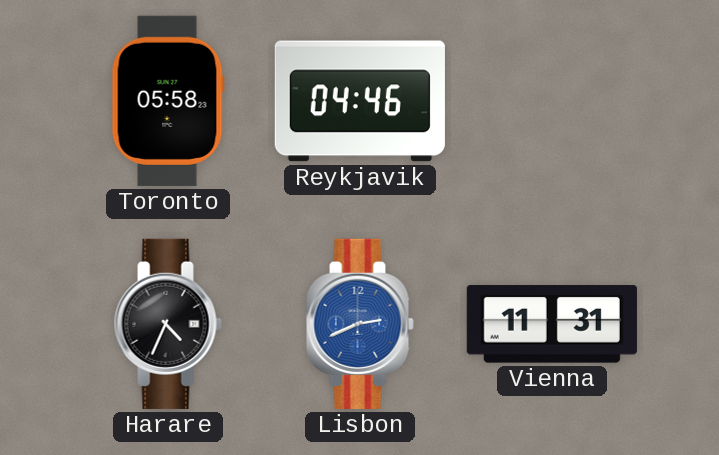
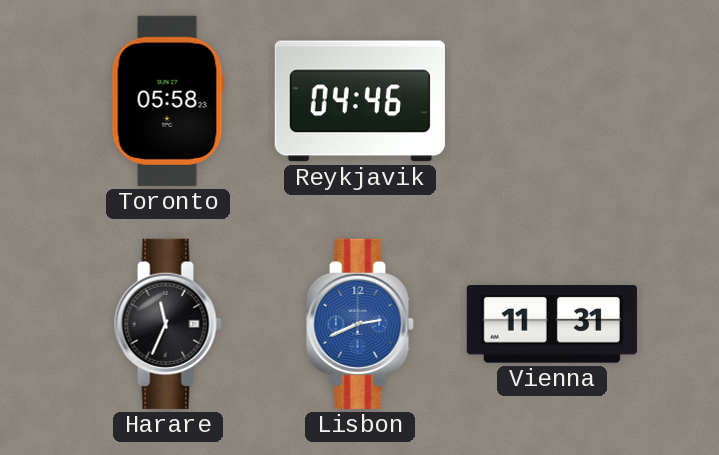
Harare: 4:34 -> 11:34 (168, 324)
